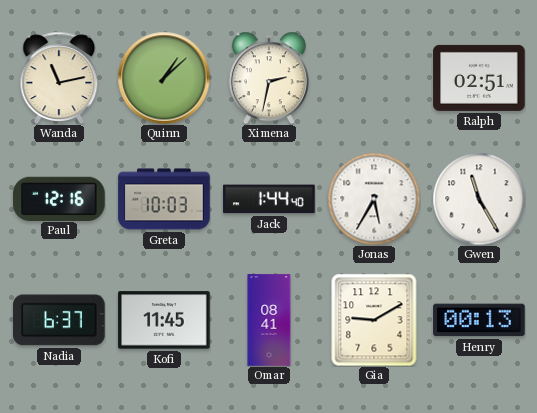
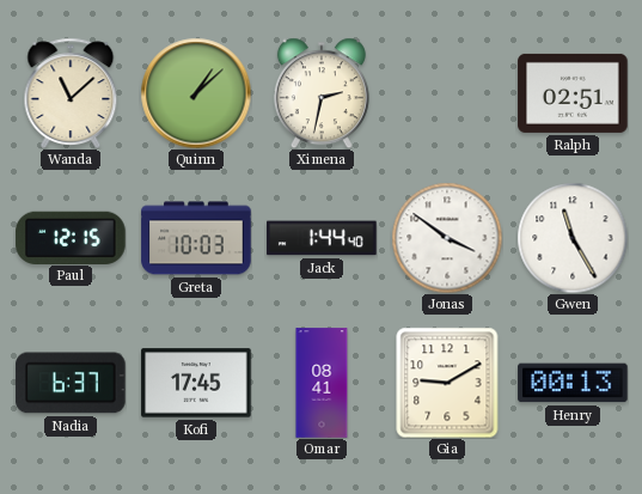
Wanda: 11:13 -> 11:08 (71, 92)
Paul: 12:16 -> 12:15 (71, 237)
Jonas: 5:35 -> 3:51 (447, 238)
Kofi: 11:45 -> 17:45 (196, 383)
